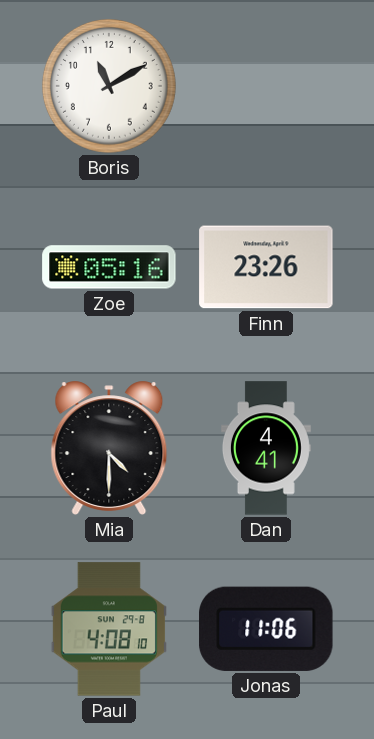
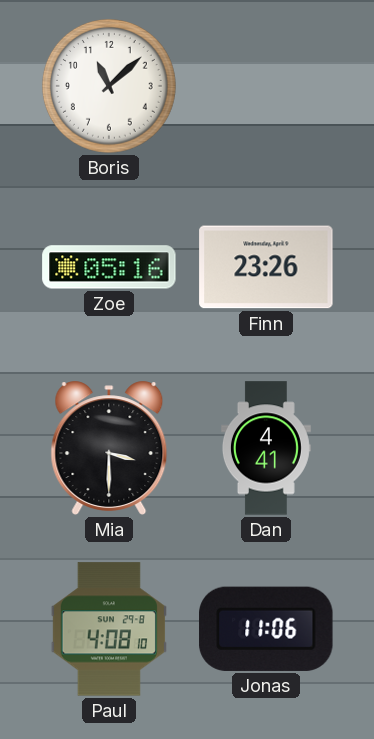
Boris: 11:10 -> 11:08 (109, 86)
Mia: 4:30 -> 3:30 (109, 448)
